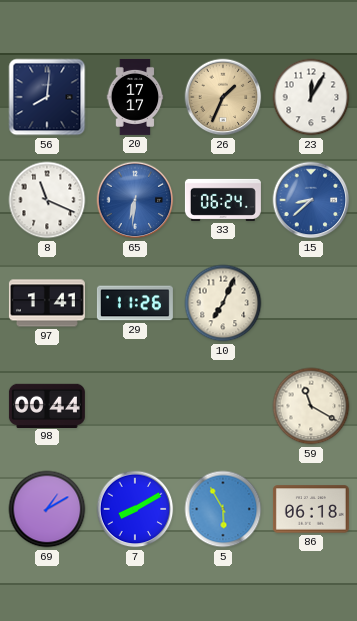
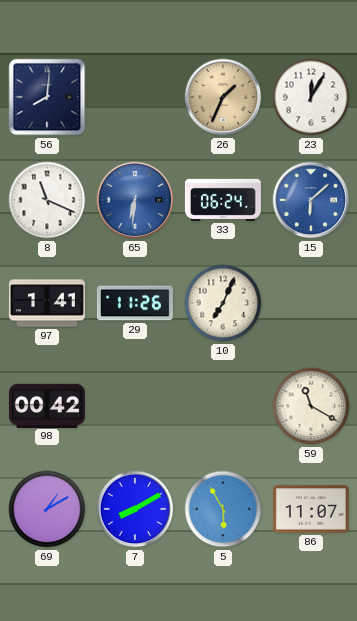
20: 17:17 -> none (135, 97)
15: 8:38 -> 6:08 (311, 200)
98: 00:44 -> 00:42 (47, 405)
86: 06:18 -> 11:07 (311, 509)
